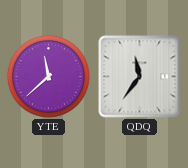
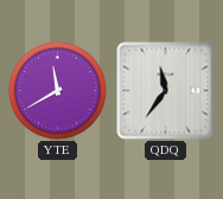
YTE: 11:38 -> 11:40 (57, 90)
